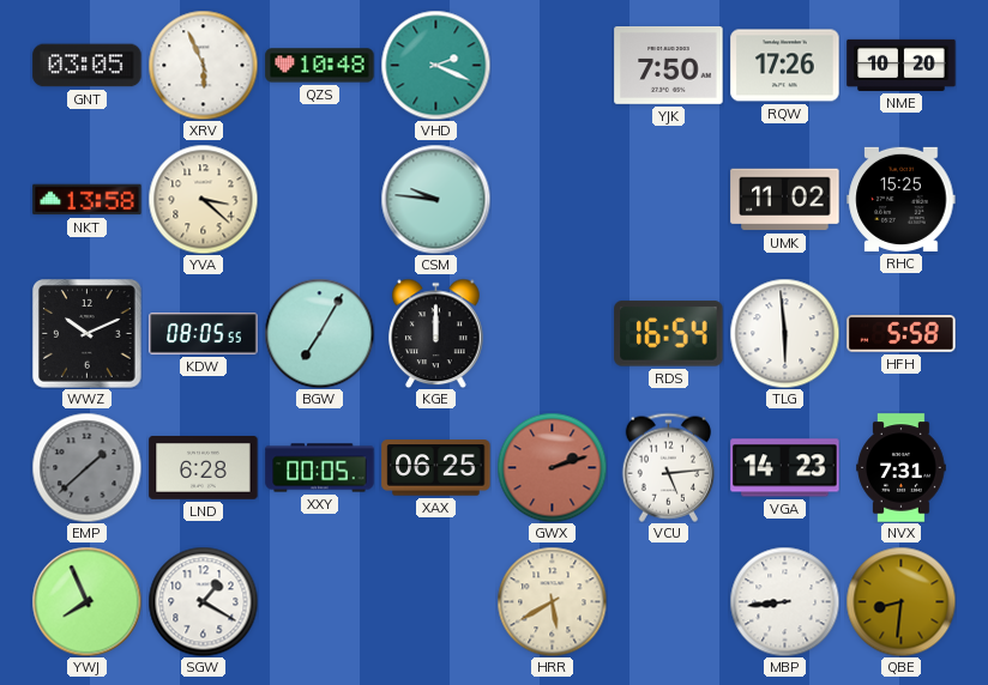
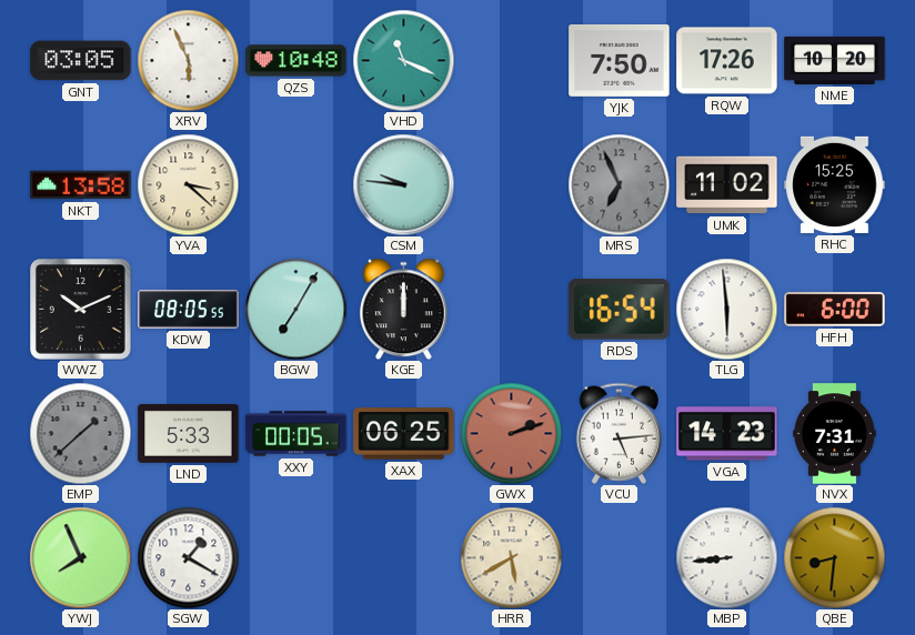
VHD: 2:19 -> 11:19 (403, 60)
MRS: none -> 6:56 (619, 184)
HFH: 5:58 -> 6:00 (835, 310)
LND: 6:28 -> 5:33 (189, 434)
